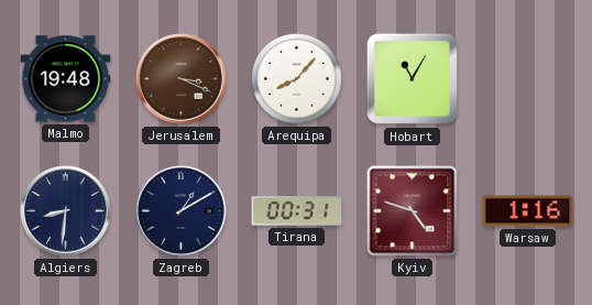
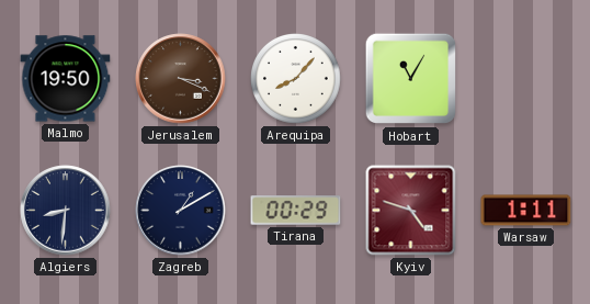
Malmo: 19:48 -> 19:50 (66, 79)
Tirana: 00:31 -> 00:29 (296, 211)
Warsaw: 1:16 -> 1:11 (526, 211)
